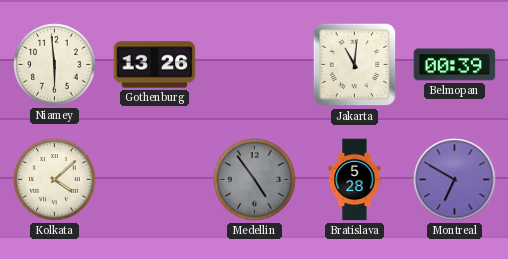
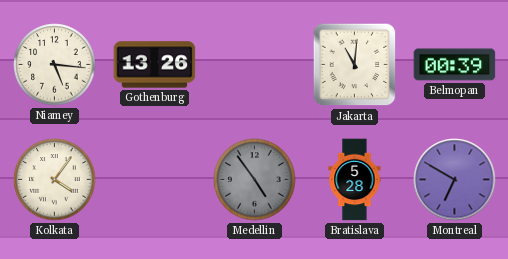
Niamey: 5:59 -> 5:16 (55, 65)
Kolkata: 4:08 -> 4:06 (55, 180)
